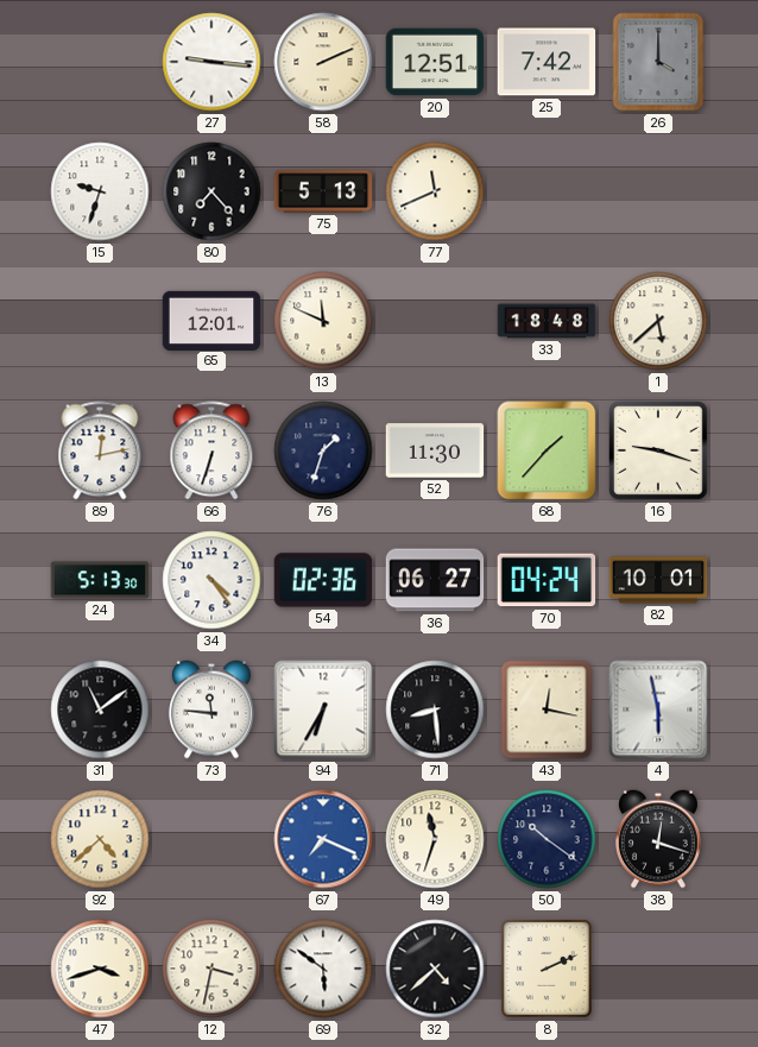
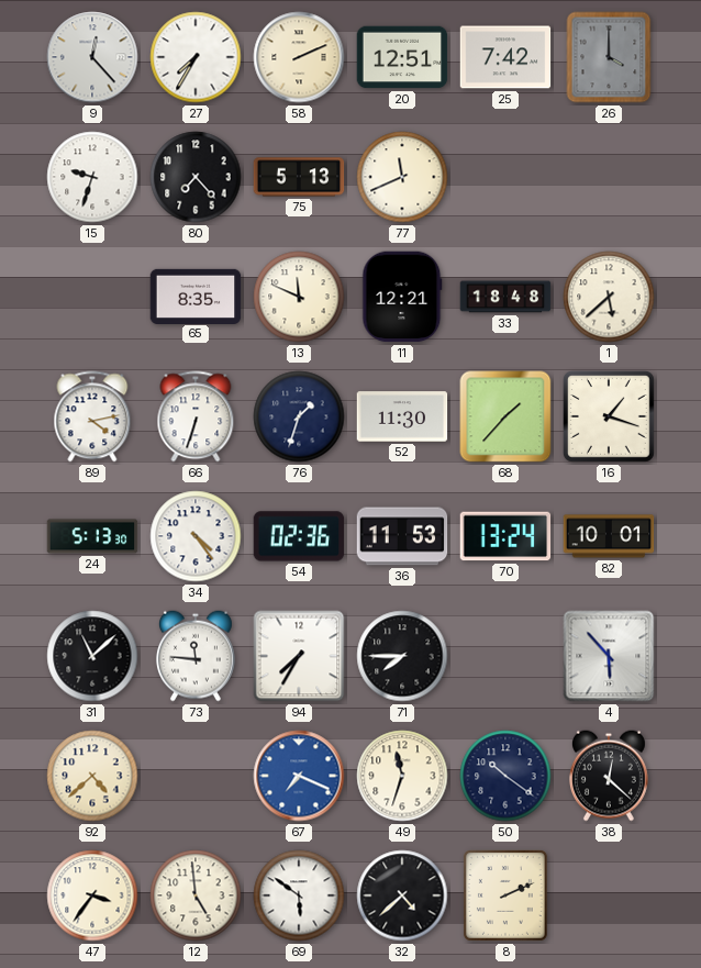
9: none -> 12:23 (92, 57)
27: 9:16 -> 7:35 (196, 57)
65: 12:01 -> 8:35 (196, 296)
11: none -> 12:21 (402, 297)
89: 12:13 -> 4:13 (92, 416)
16: 9:18 -> 1:18 (610, 418)
36: 06:27 -> 11:53 (402, 536)
70: 04:24 -> 13:24 (505, 536)
31: 11:09 -> 11:08 (92, 656)
94: 6:35 -> 7:35 (299, 656)
71: 8:29 -> 7:45 (402, 656)
43: 12:17 -> none (547, 709)
4: 5:58 -> 5:53 (609, 656)
38: 12:18 -> 12:22 (609, 776)
47: 3:42 -> 3:36 (92, 895)
12: 3:32 -> 4:59 (196, 895)
